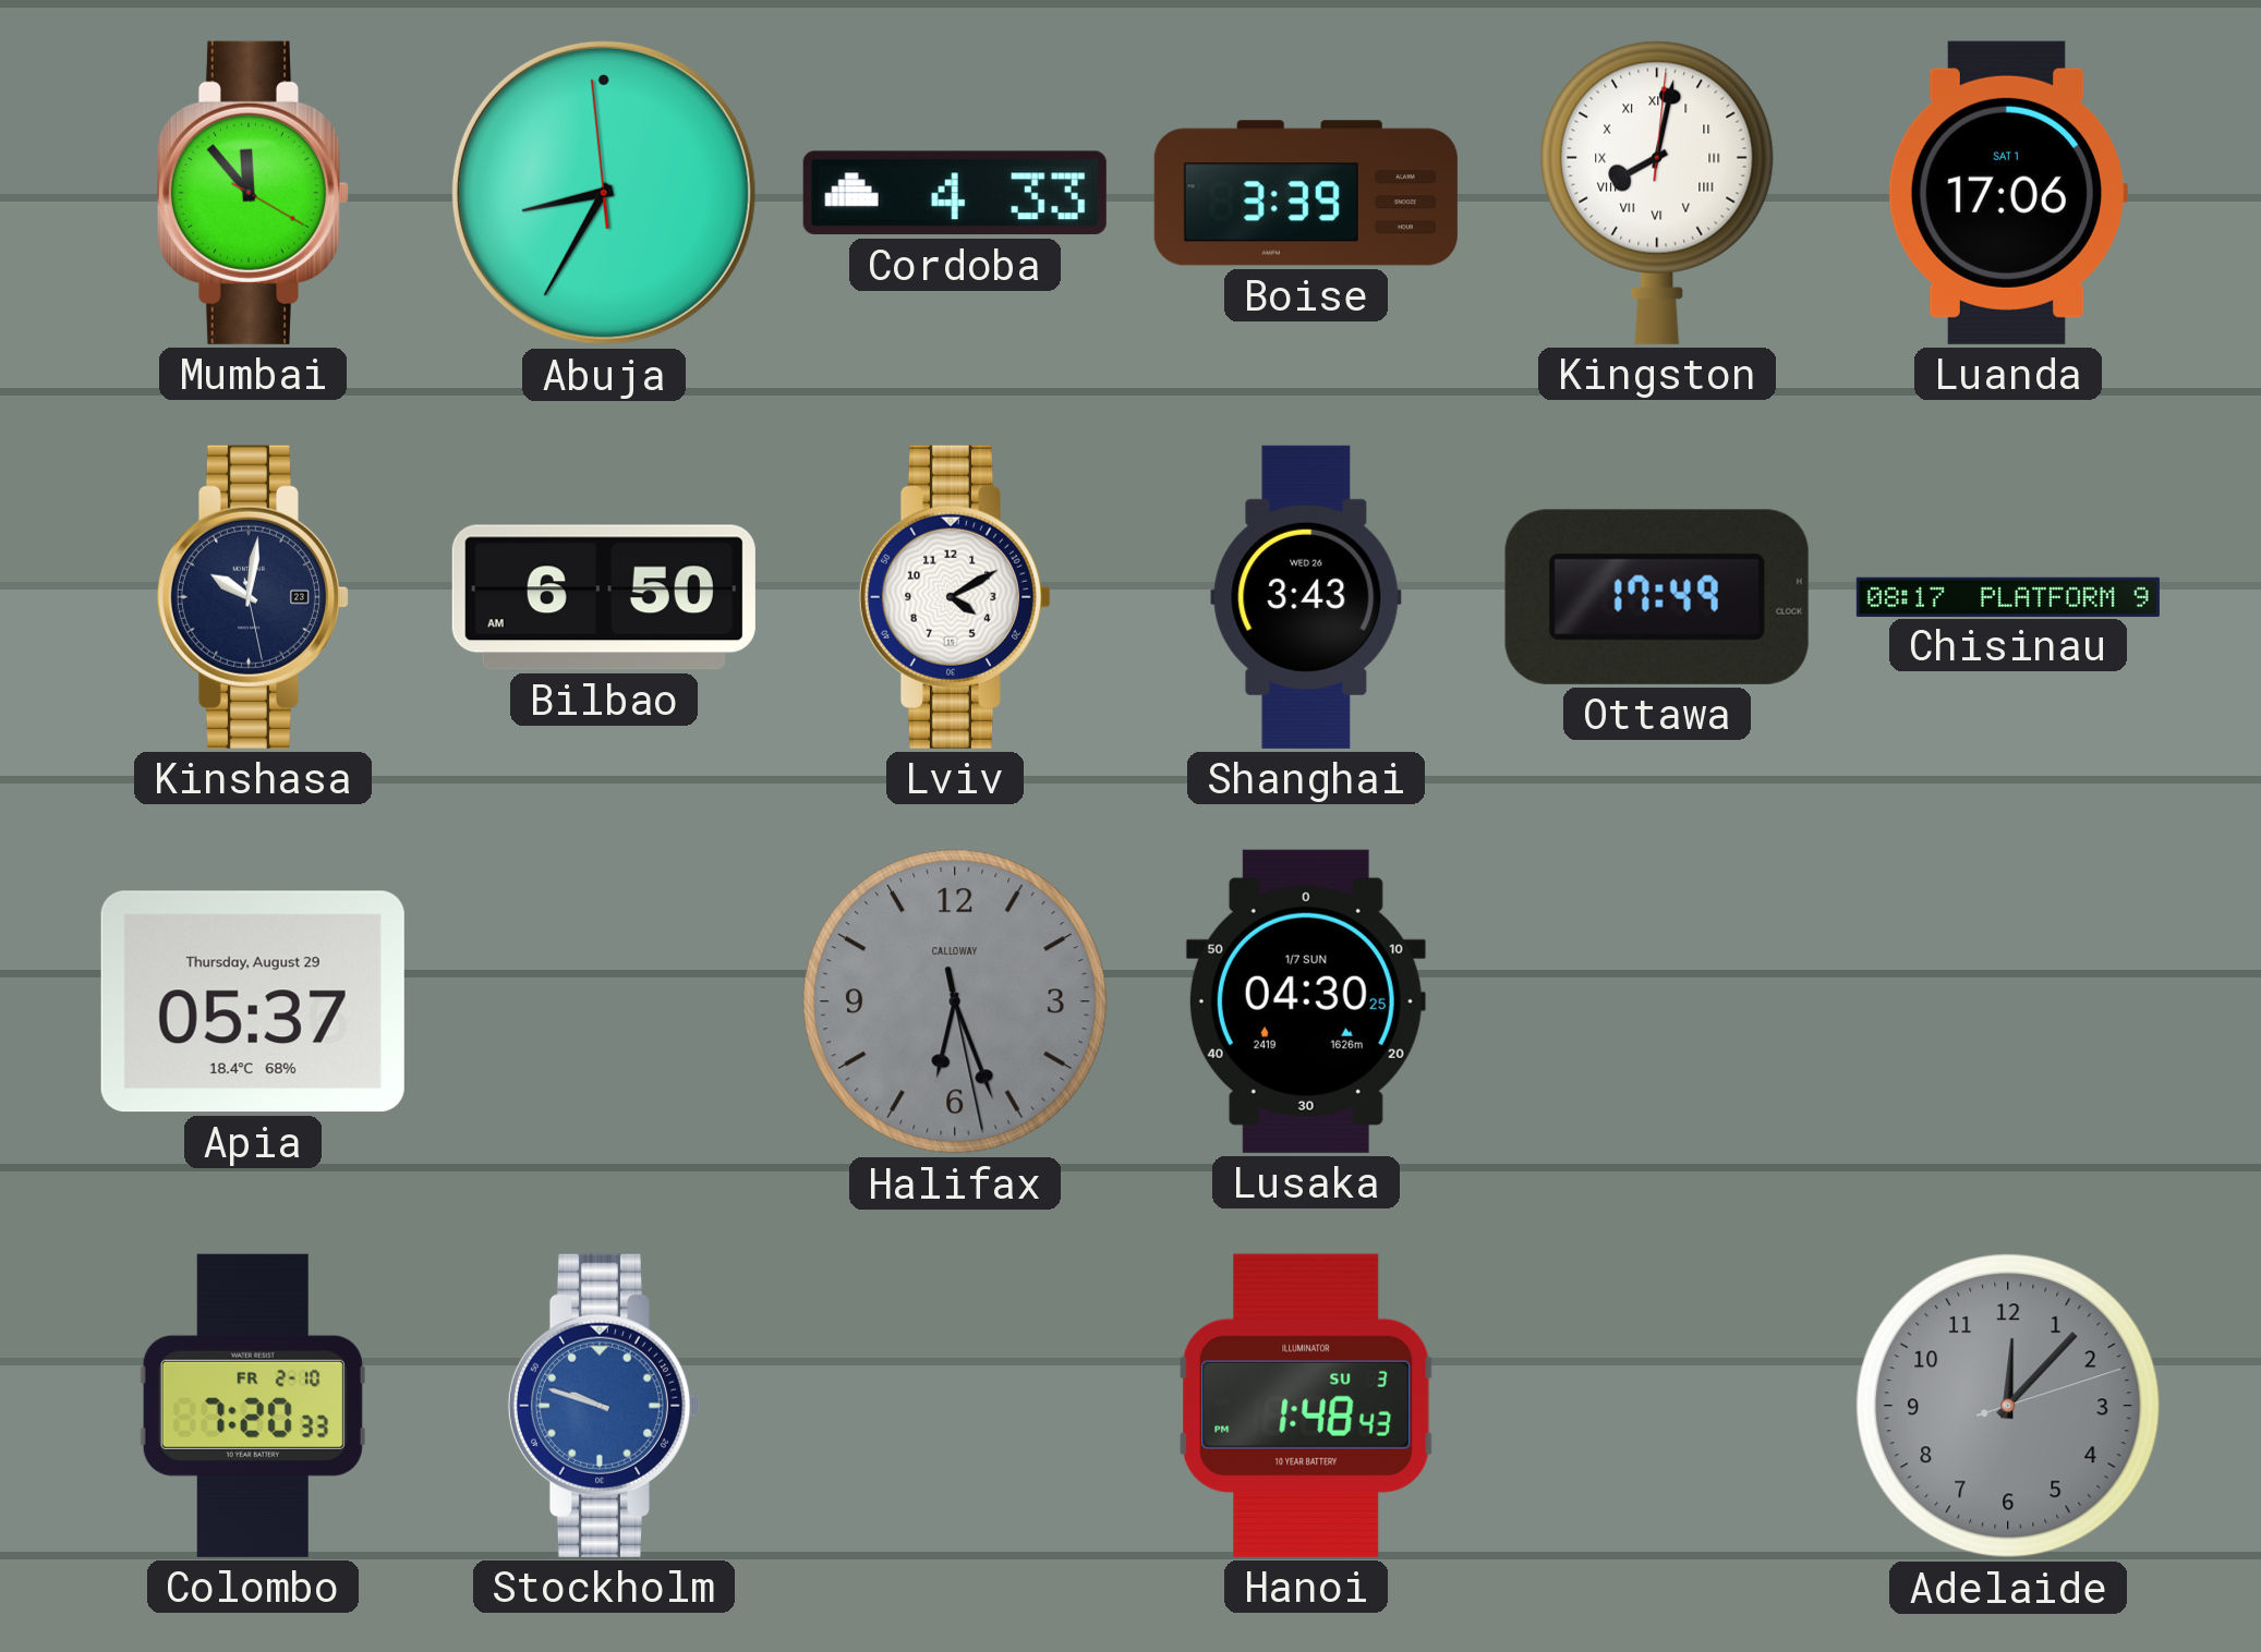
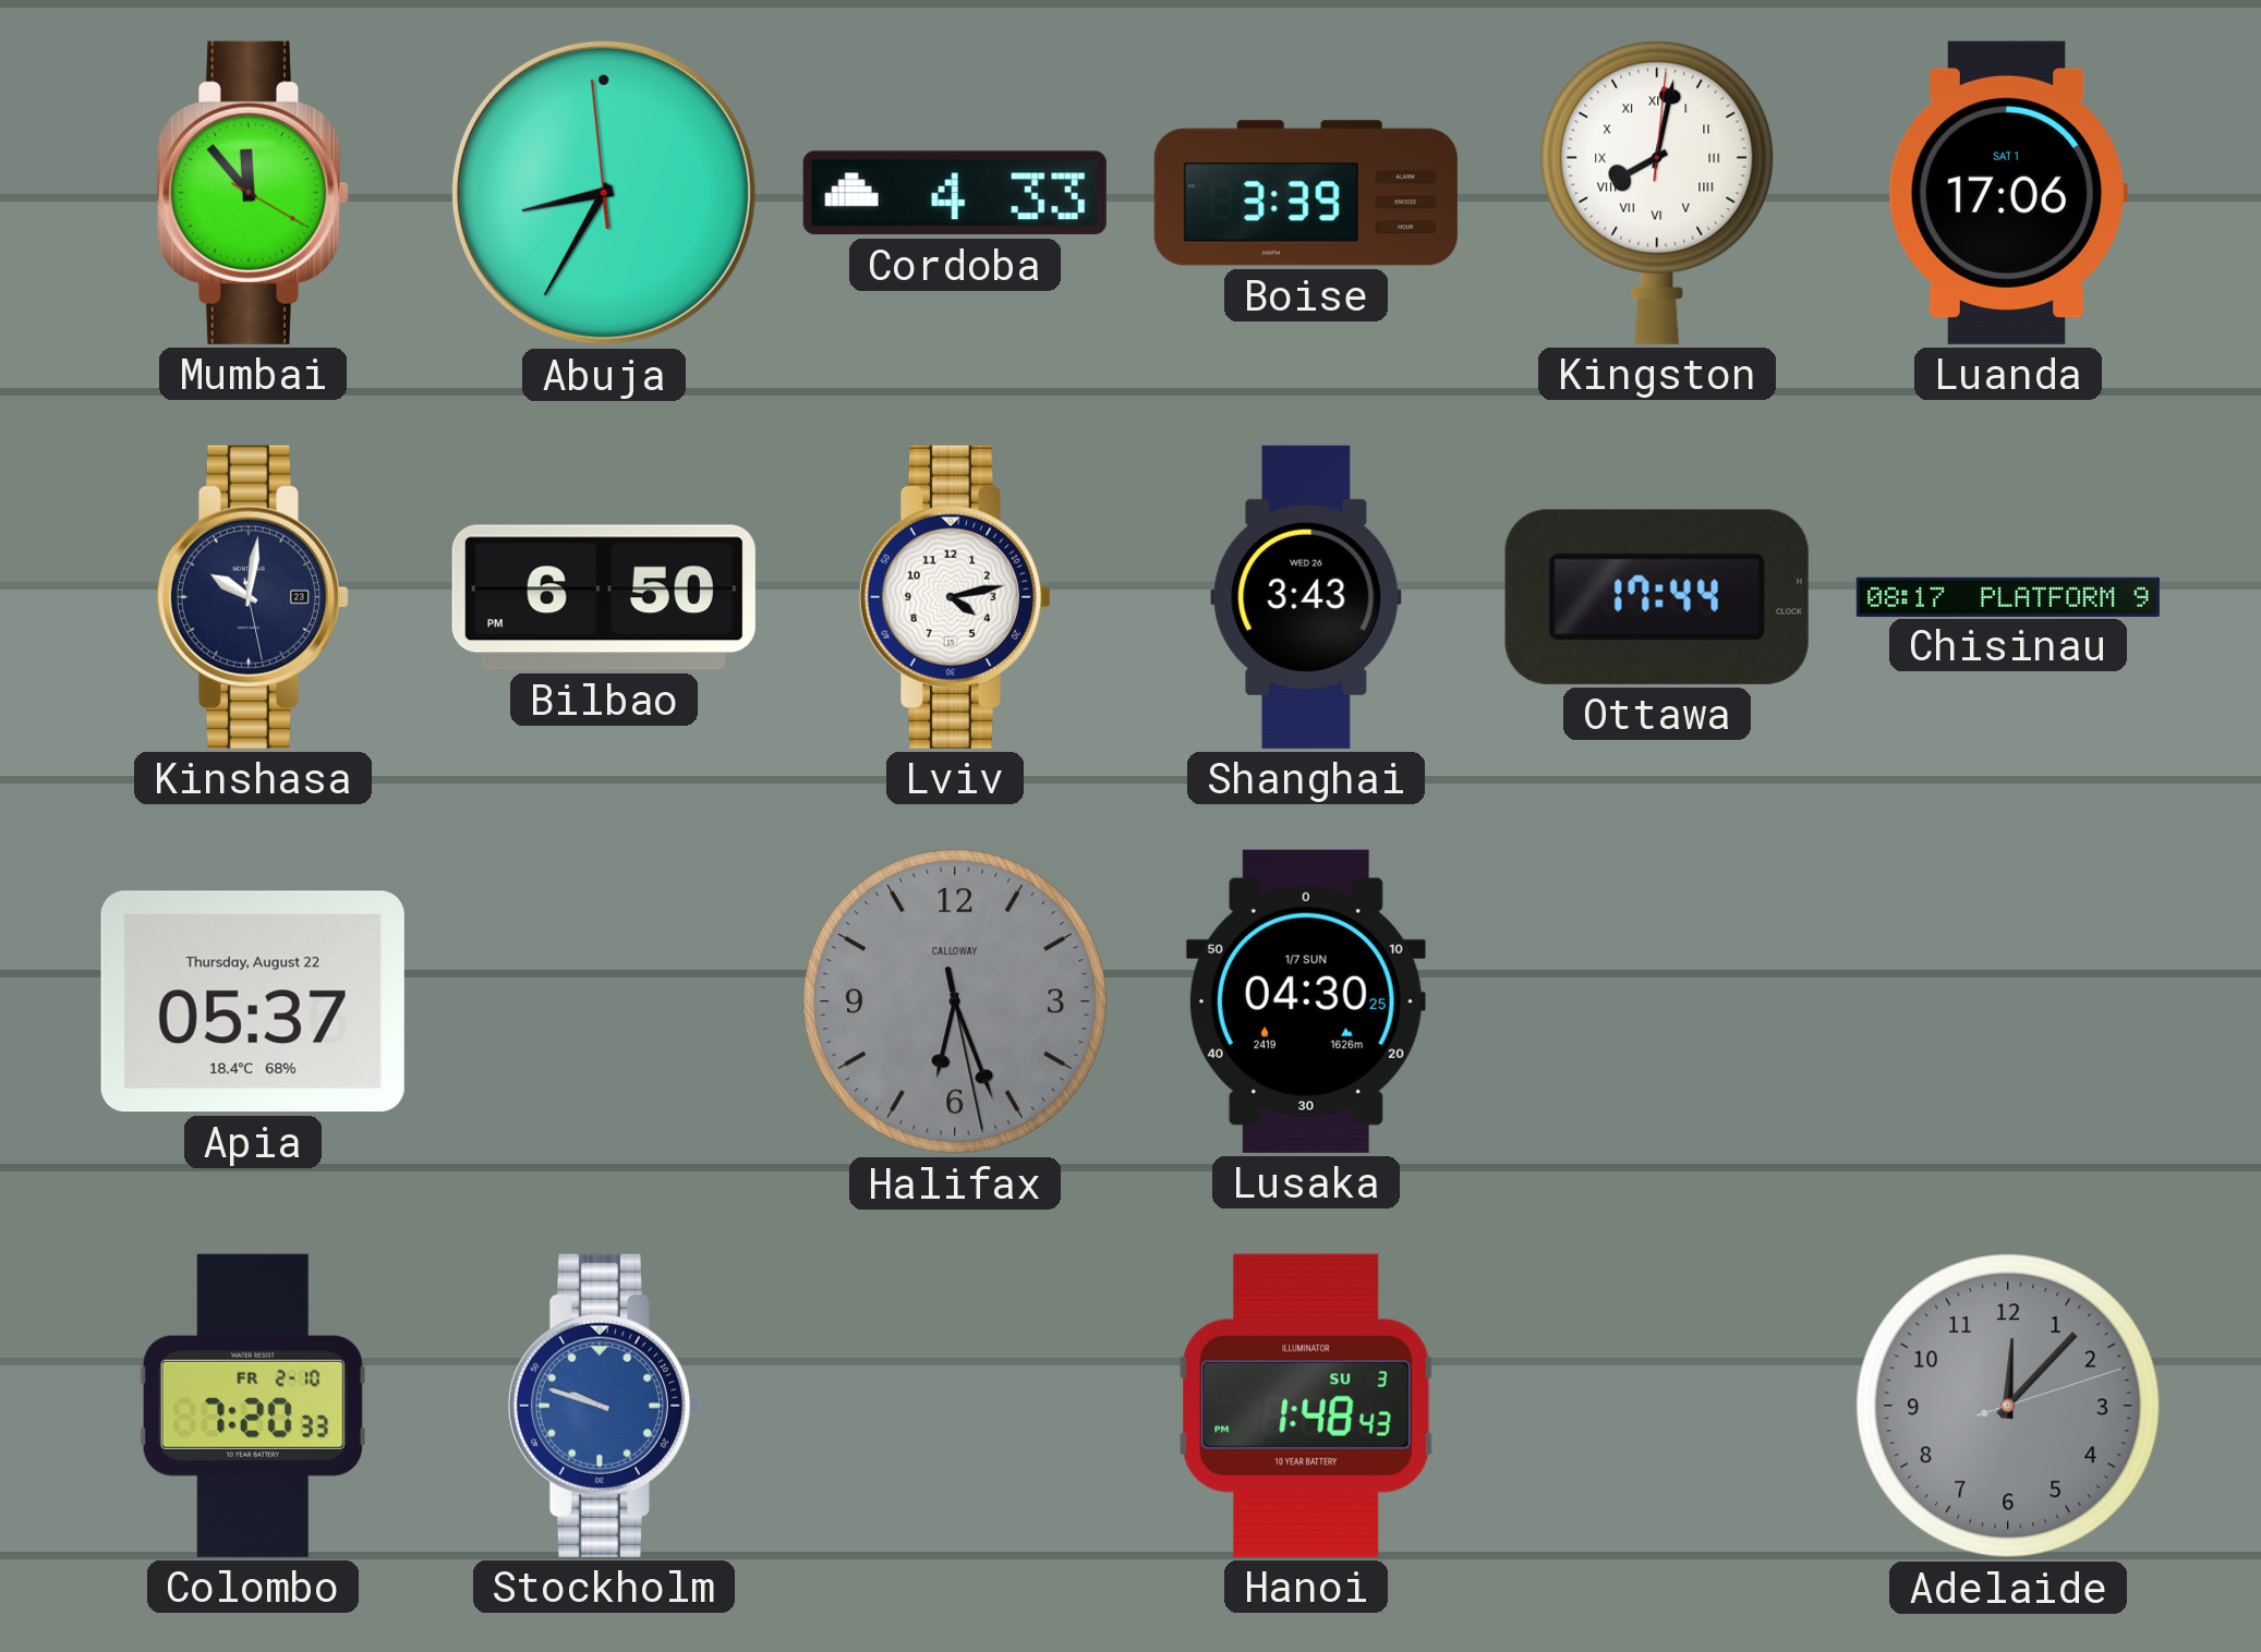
Bilbao: 6:50 AM -> 6:50 PM (604, 597)
Lviv: 4:10 -> 4:13 (955, 597)
Ottawa: 17:49 -> 17:44 (1657, 597)
Apia date: Thursday, August 29 -> Thursday, August 22 (253, 1001)
